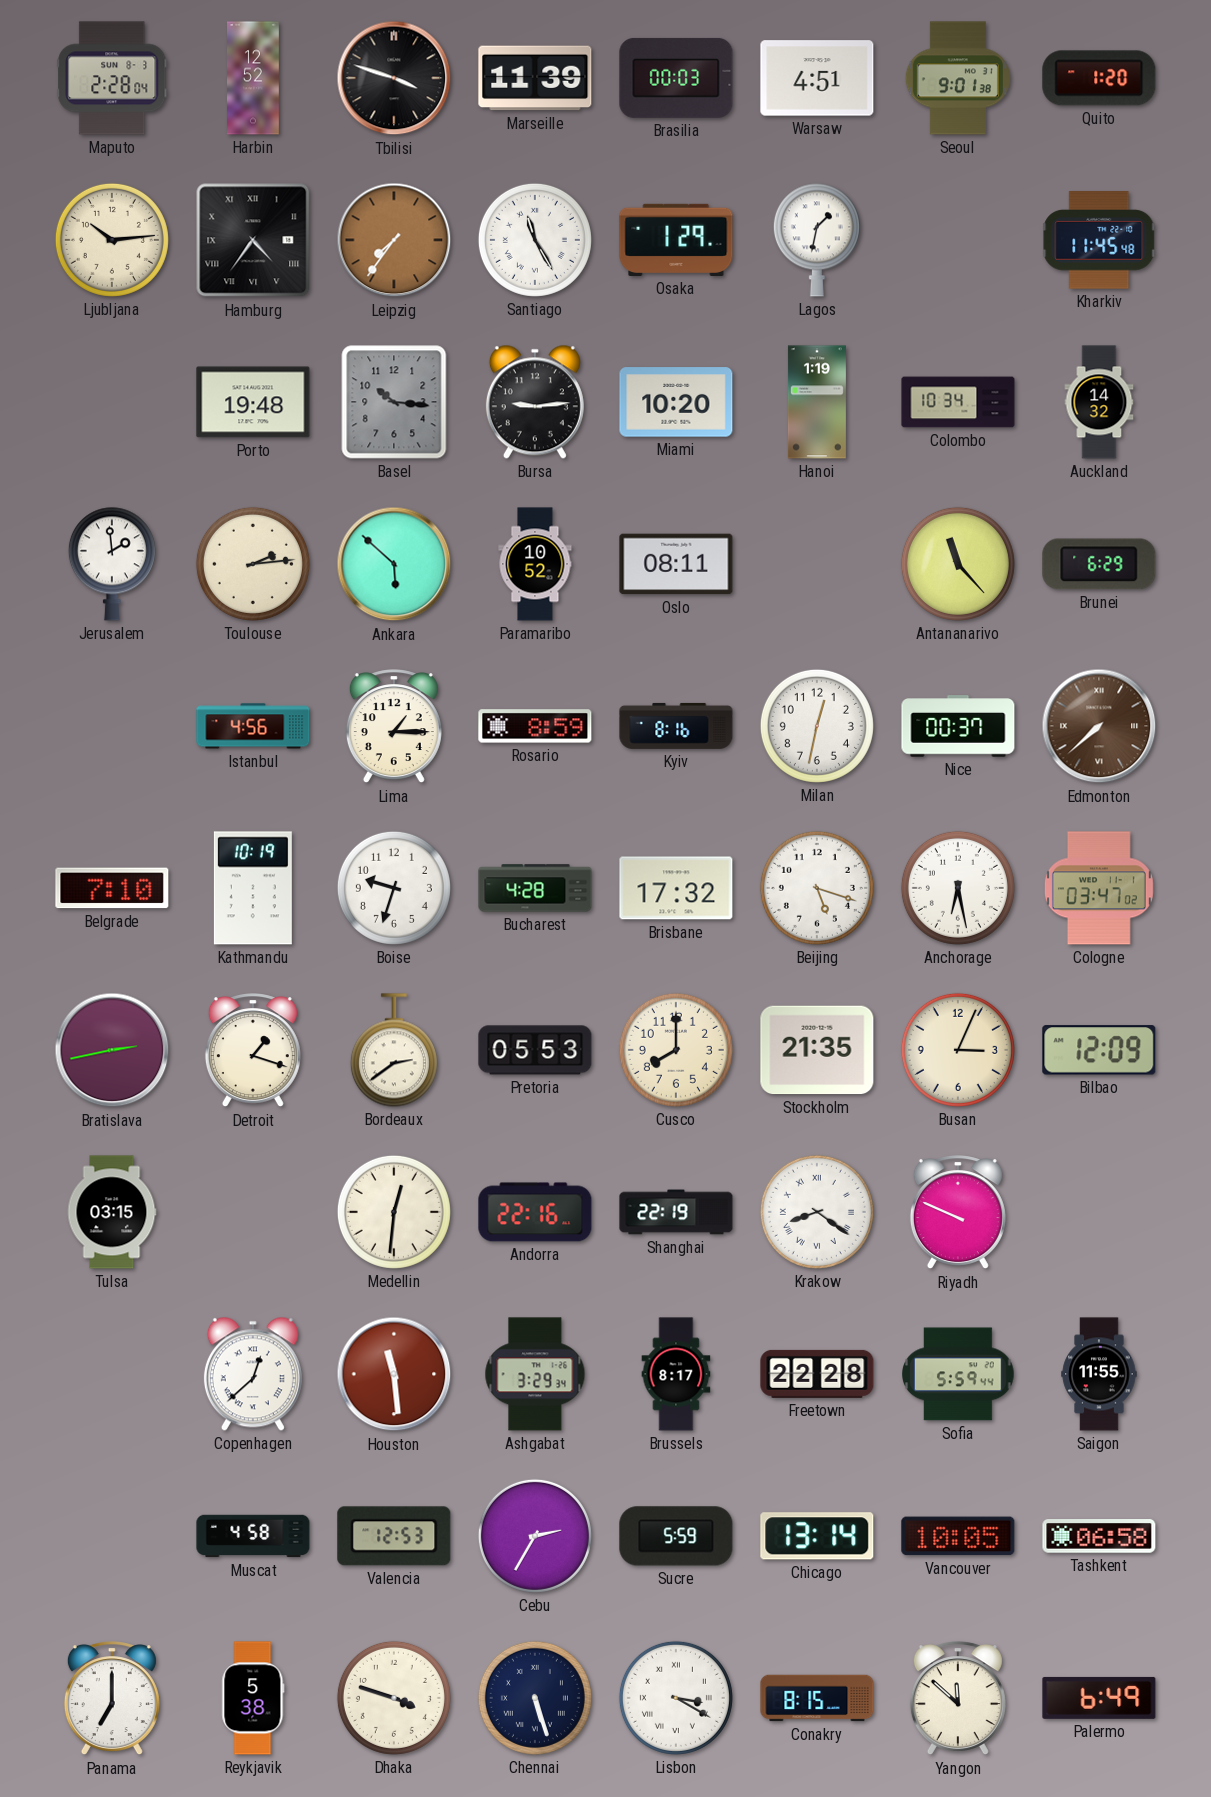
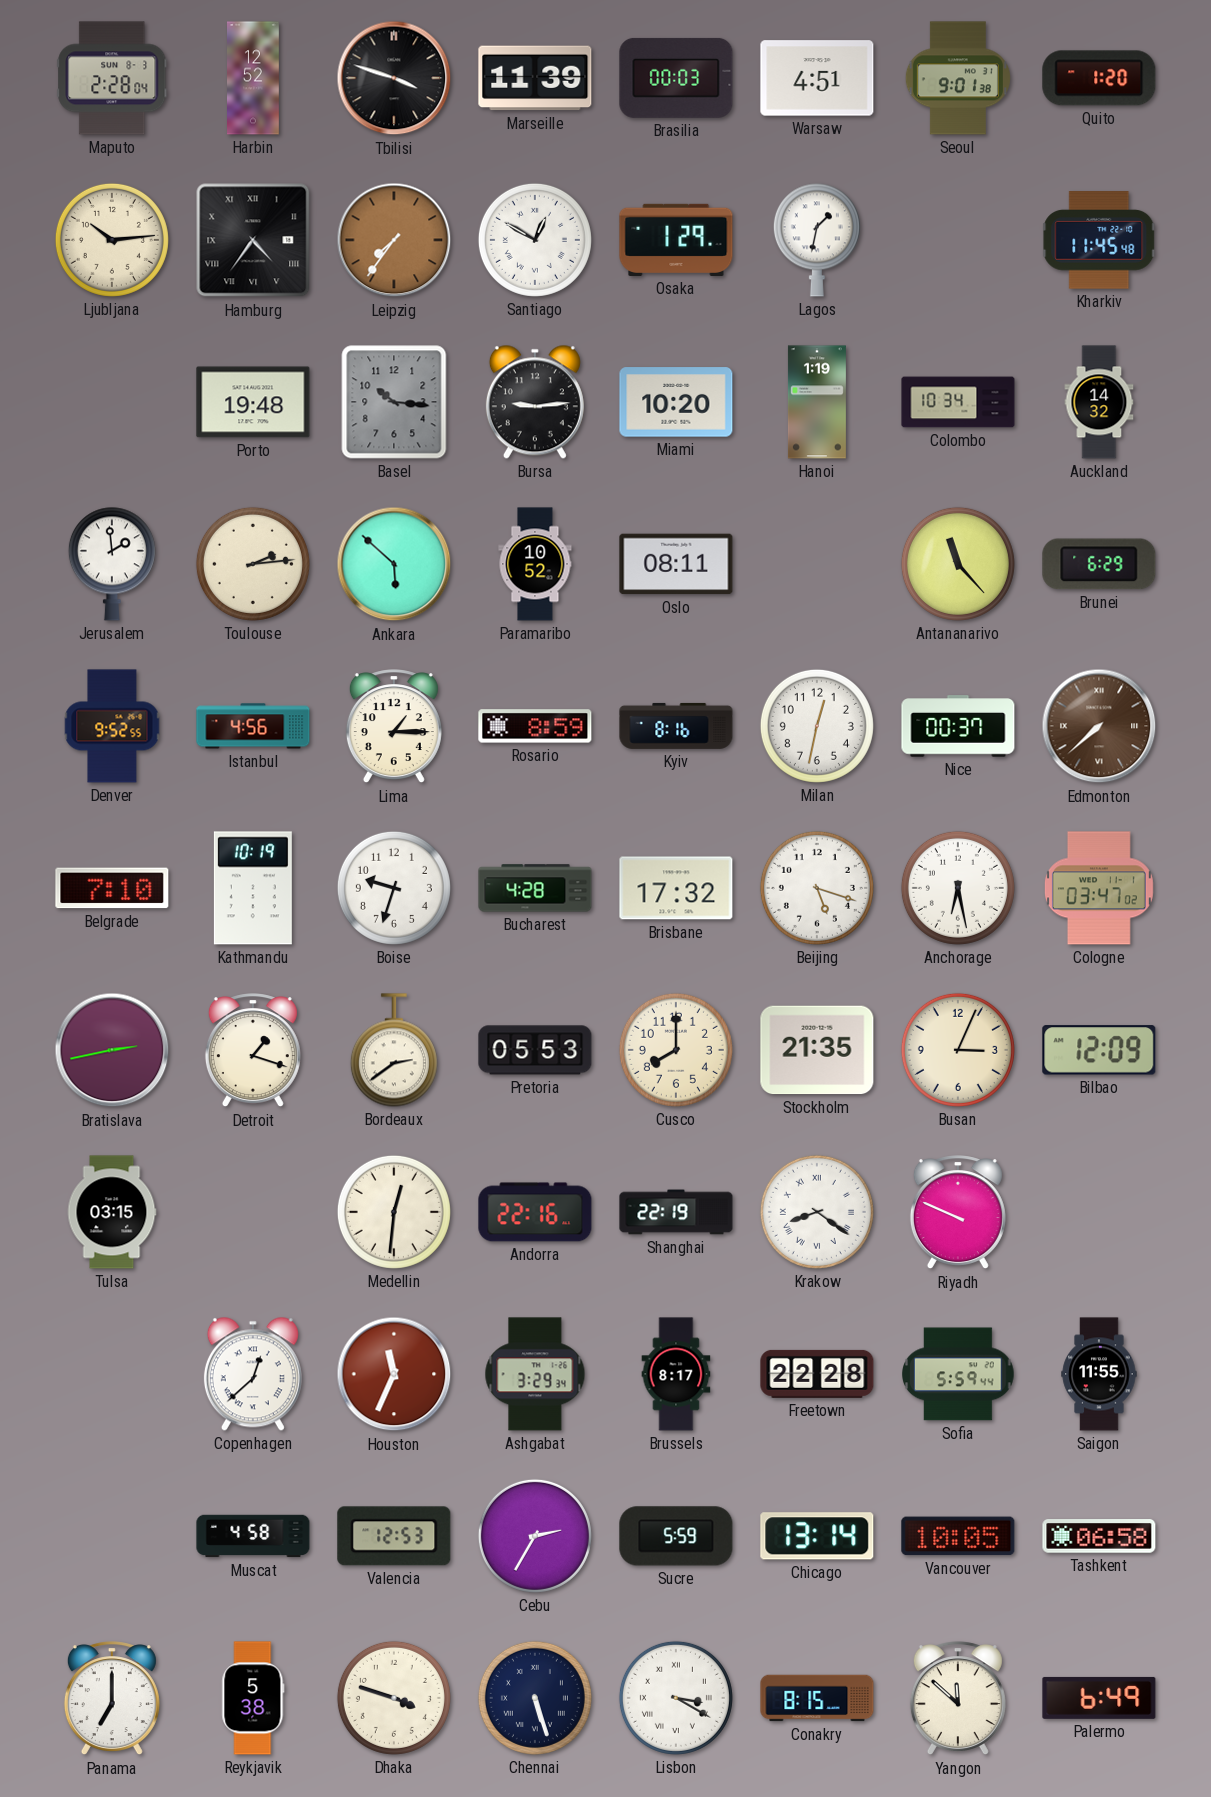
Santiago: 11:25 -> 12:50 (535, 240)
Denver: none -> 9:52 (112, 726)
Houston: 11:29 -> 11:34 (394, 1374)
